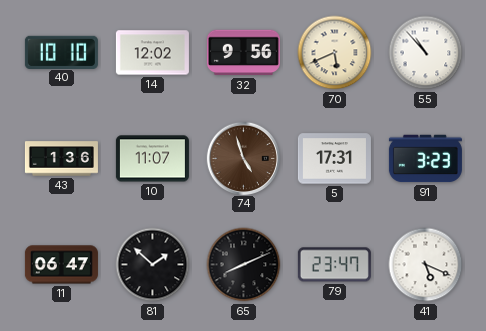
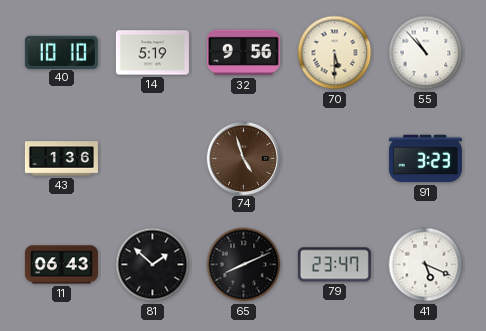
14: 12:02 -> 5:19 (152, 53)
70: 5:41 -> 5:30 (335, 53)
10: 11:07 -> none (152, 159)
5: 17:31 -> none (334, 159)
11: 06:47 -> 06:43 (61, 265)
